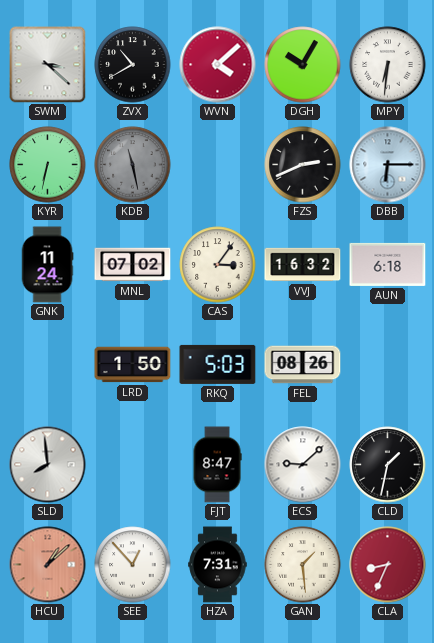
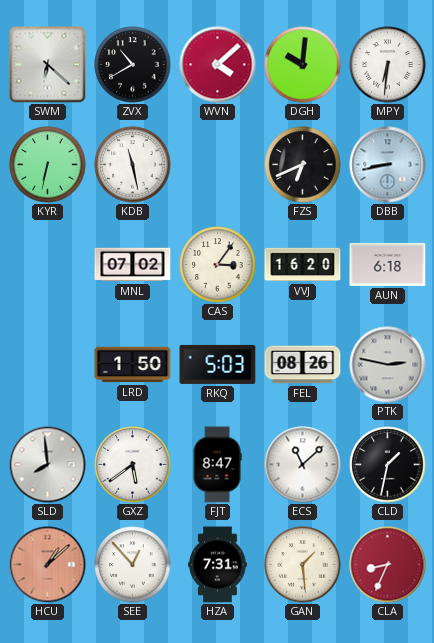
SWM: 3:22 -> 6:22 (48, 65)
DGH: 10:05 -> 10:01 (303, 65)
KDB dial: grey -> white (133, 165)
FZS: 2:41 -> 6:41 (303, 165)
DBB: 6:15 -> 8:43 (388, 165)
GNK: 11:24 -> none (47, 265)
VVJ: 16:32 -> 16:20 (303, 265)
PTK: none -> 2:47 (388, 365)
GXZ: none -> 5:39 (133, 465)
ECS: 9:08 -> 11:08 (303, 465)
